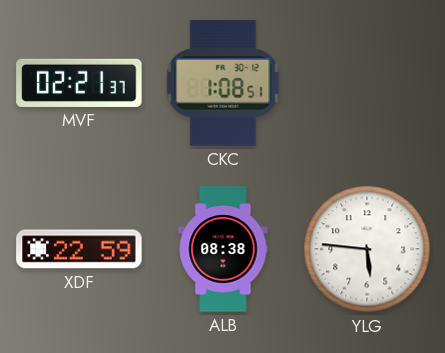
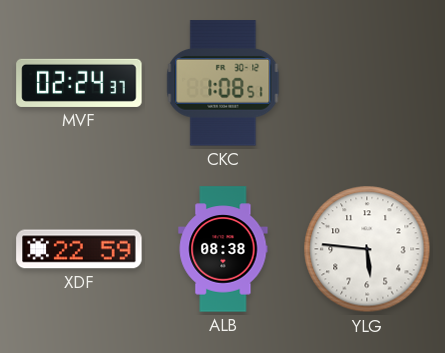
MVF: 02:21 -> 02:24 (79, 83)
